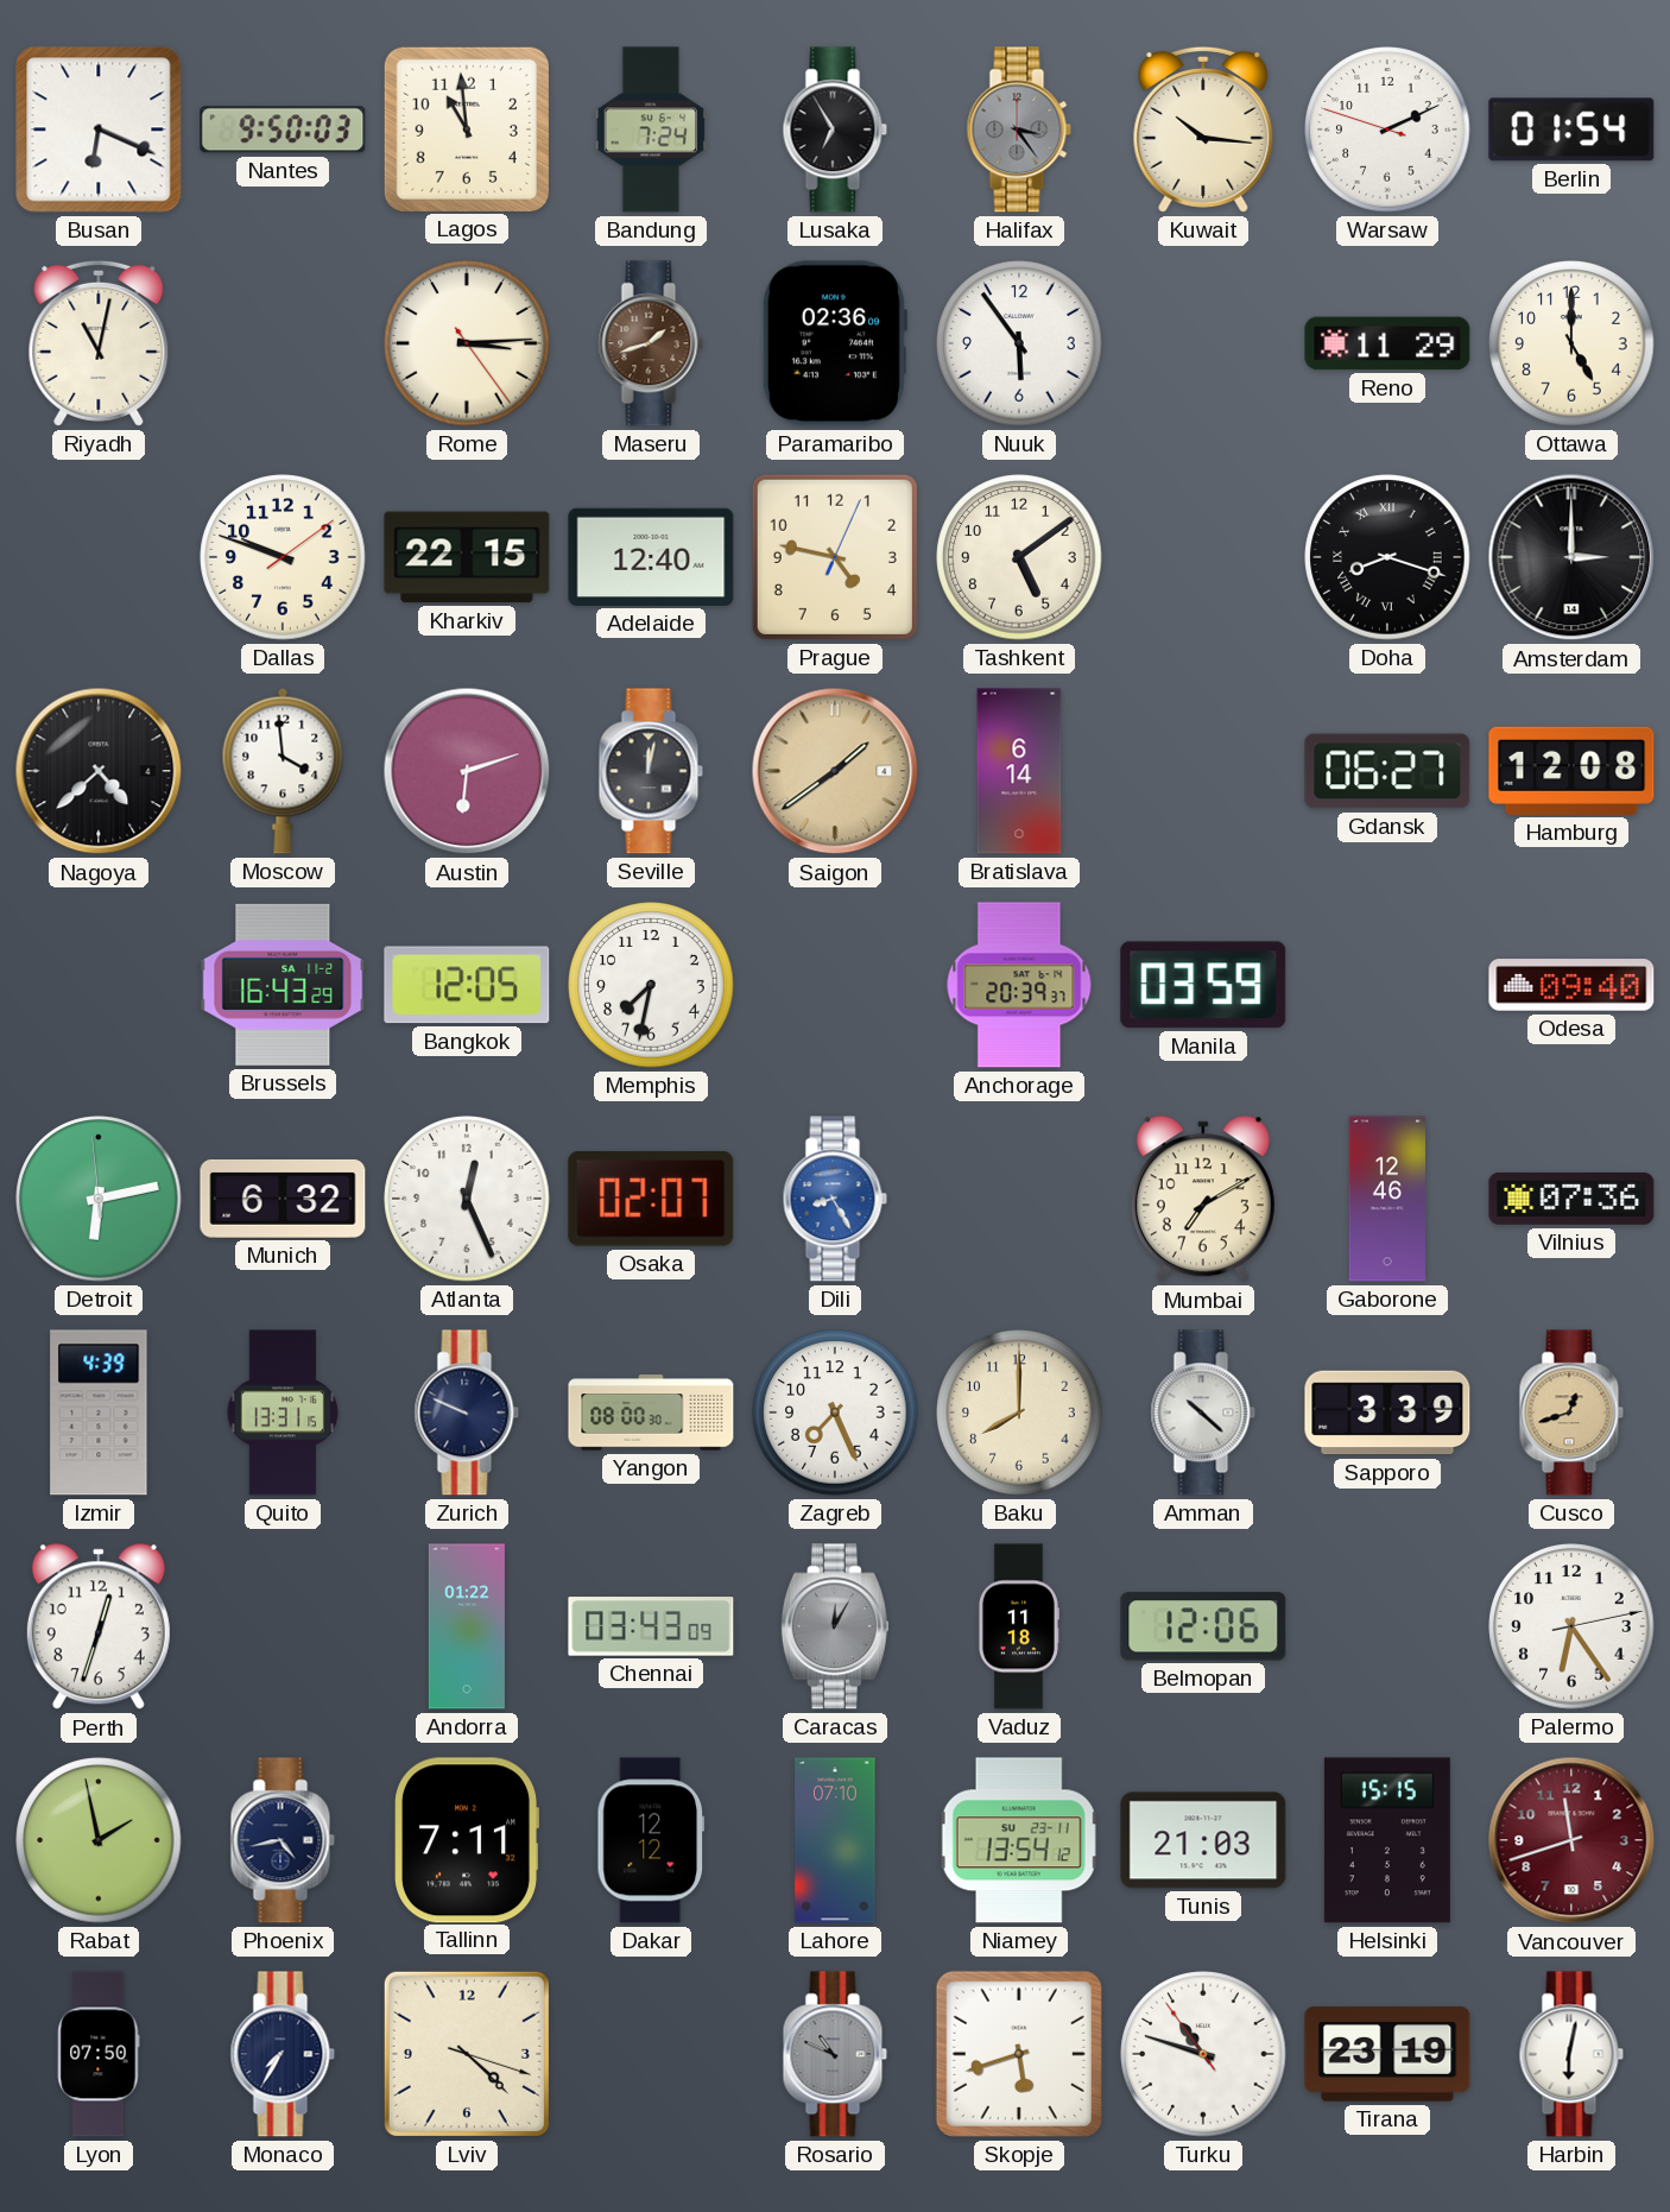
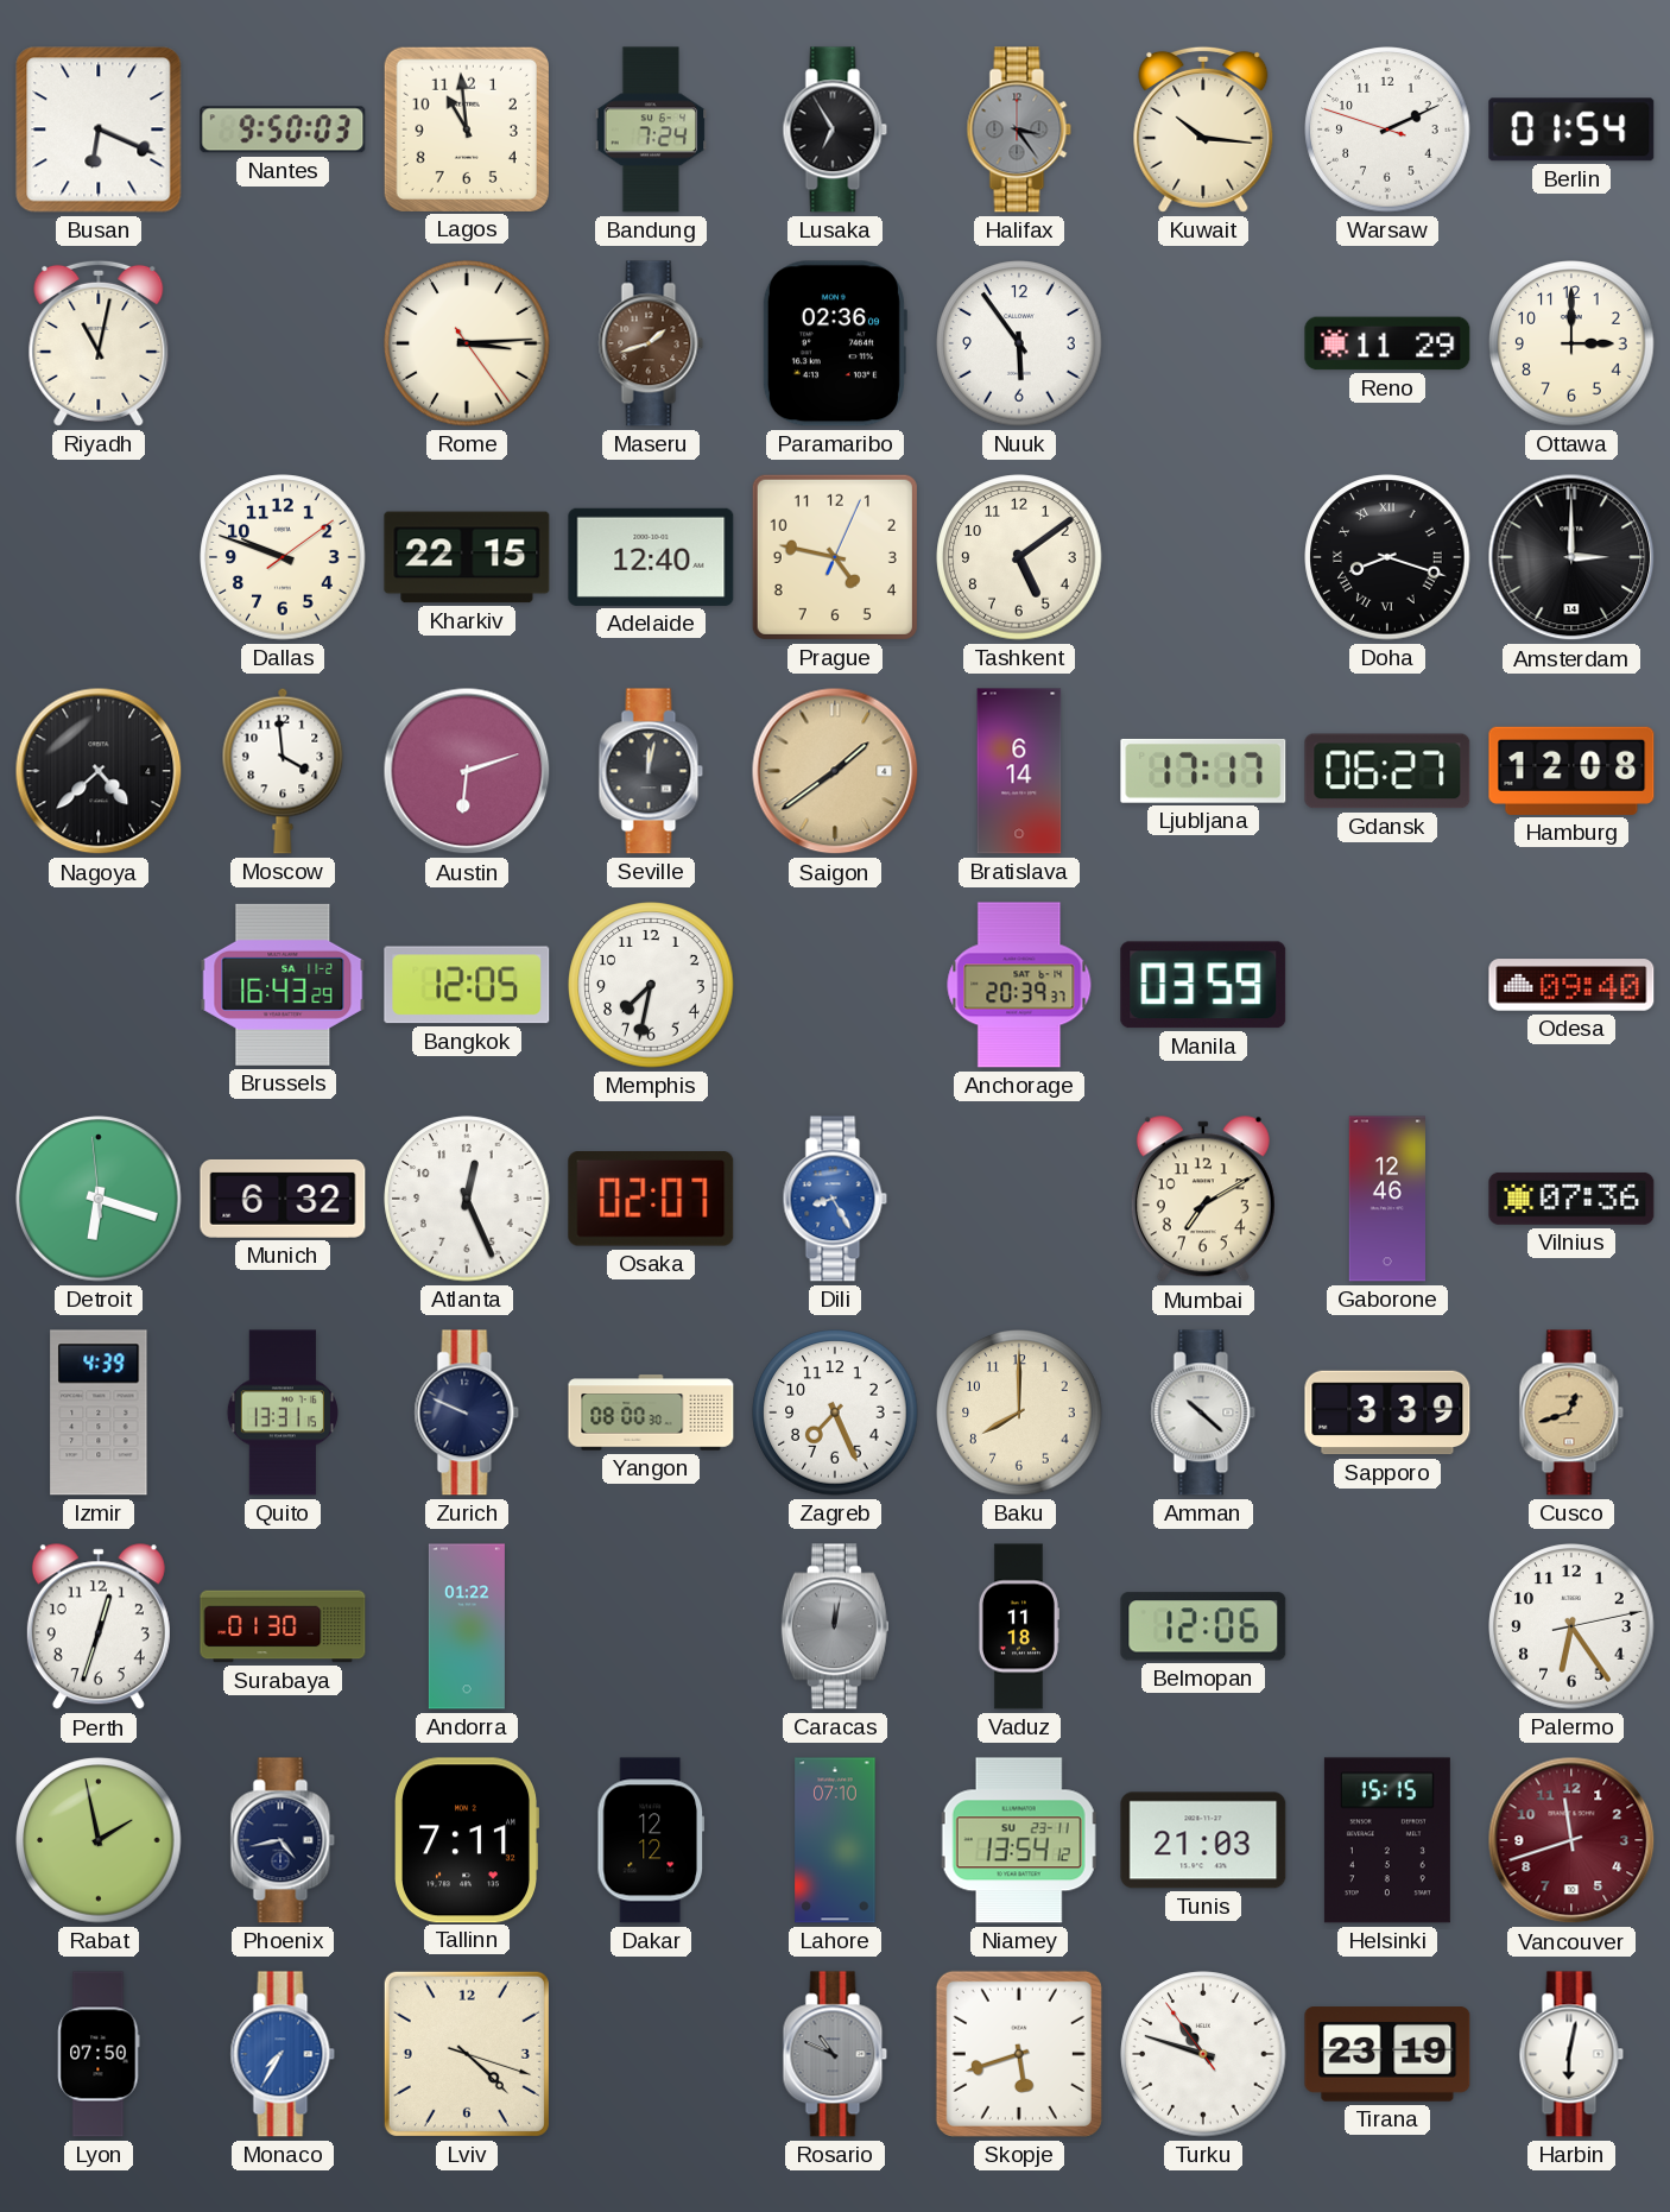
Ottawa: 5:00 -> 3:00 (1571, 343)
Ljubljana: none -> 17:17 (1203, 771)
Detroit: 6:12 -> 6:17 (99, 1199)
Surabaya: none -> 01:30 (283, 1626)
Chennai: 03:43 -> none (651, 1626)
Caracas: 12:05 -> 12:02 (835, 1626)
Monaco dial: navy -> blue (283, 2054)
